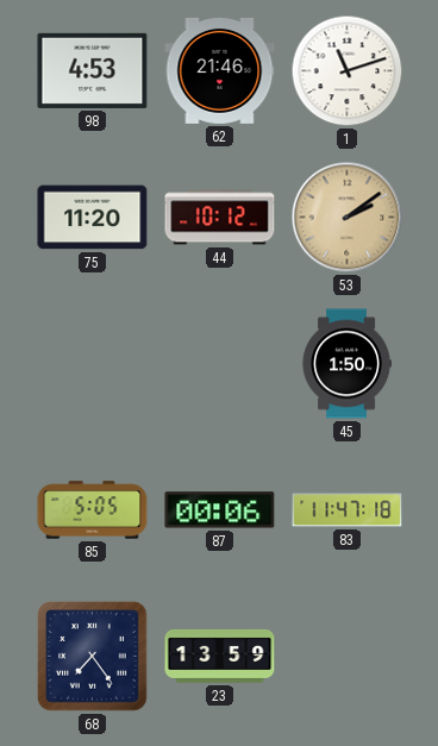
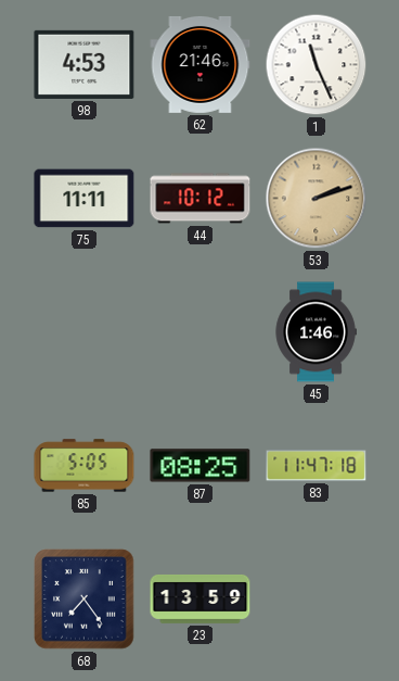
1: 11:12 -> 11:26 (317, 65)
75: 11:20 -> 11:11 (85, 199)
53: 2:09 -> 2:12 (317, 199)
45: 1:50 -> 1:46 (316, 332)
87: 00:06 -> 08:25 (201, 466)
